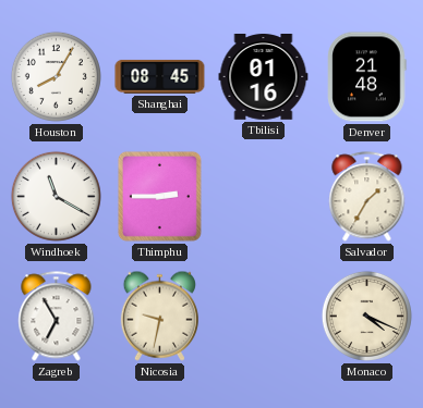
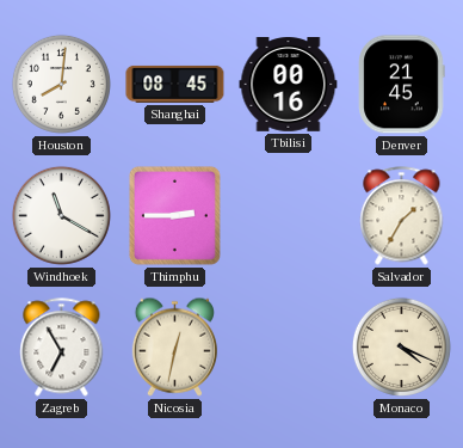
Houston: 8:05 -> 8:01 (61, 84)
Tbilisi: 01:16 -> 00:16 (289, 85)
Denver: 21:48 -> 21:45 (402, 85)
Nicosia: 9:32 -> 12:32 (174, 346)
